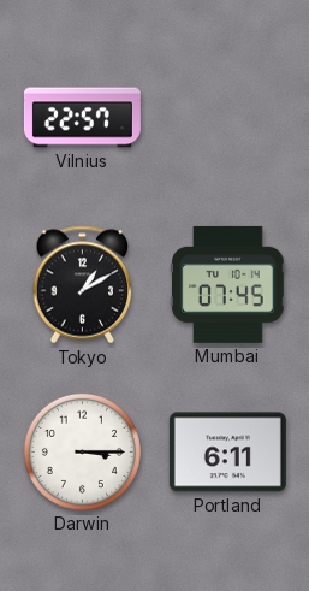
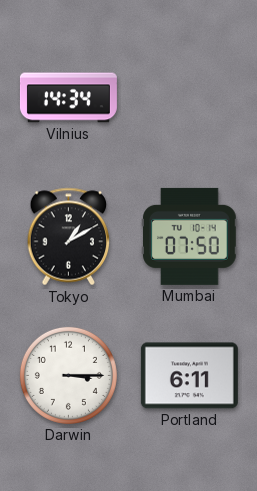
Vilnius: 22:57 -> 14:34 (68, 98)
Mumbai: 07:45 -> 07:50 (190, 236)
